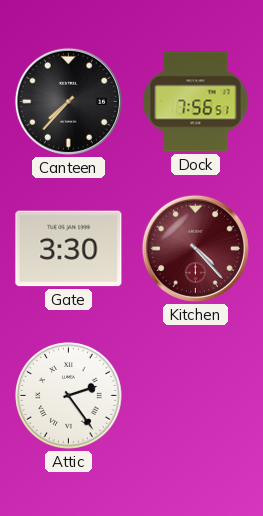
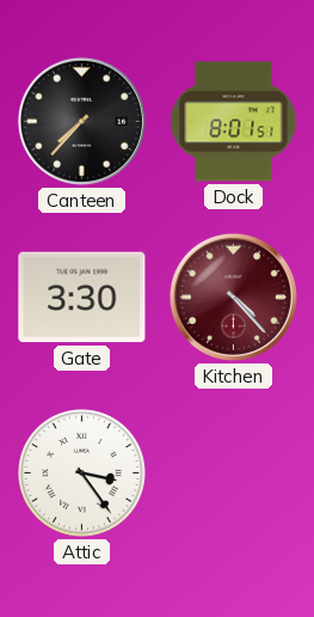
Dock: 7:56 -> 8:01 (234, 122)
Attic: 2:24 -> 3:24 (82, 474)
